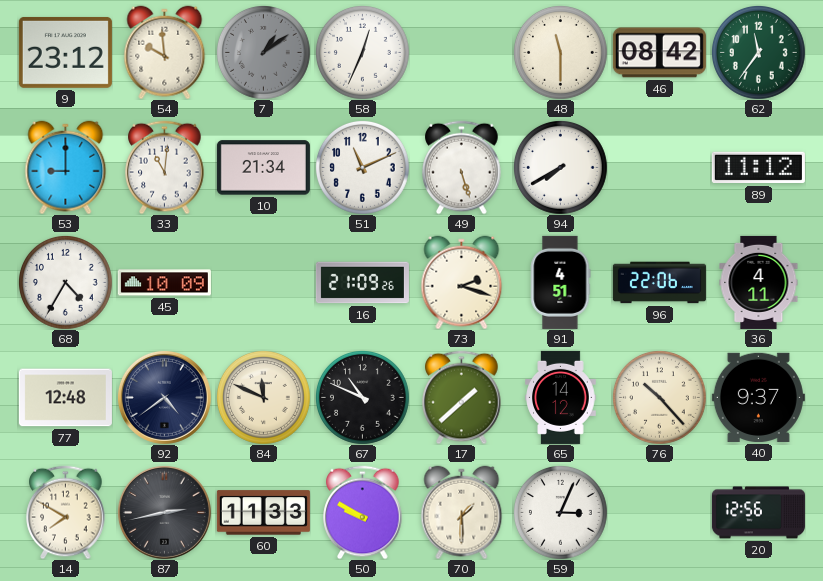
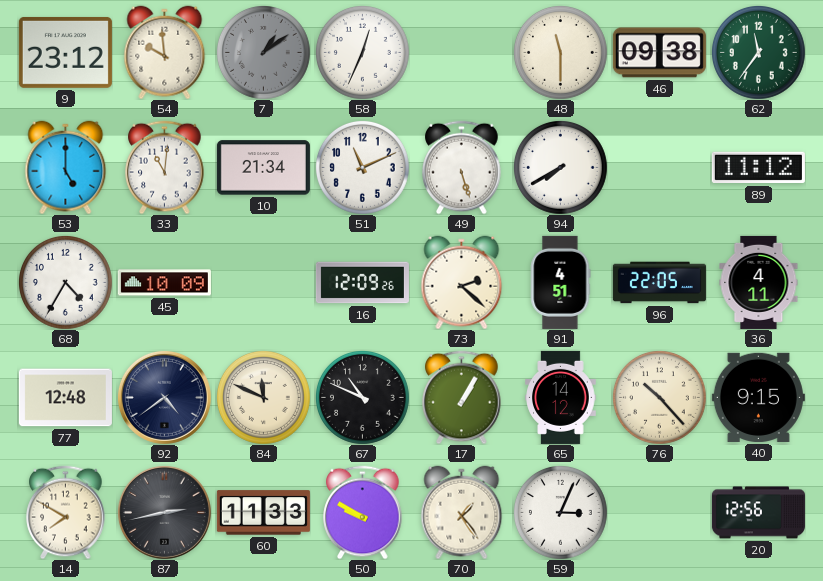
46: 08:42 -> 09:38 (659, 53)
53: 9:00 -> 5:00 (66, 167)
16: 21:09 -> 12:09 (362, 283)
73: 2:18 -> 2:22 (462, 282)
96: 22:06 -> 22:05 (659, 283)
17: 1:38 -> 1:05 (462, 397)
40: 9:37 -> 9:15 (758, 397)
70: 1:30 -> 1:24 (462, 512)
